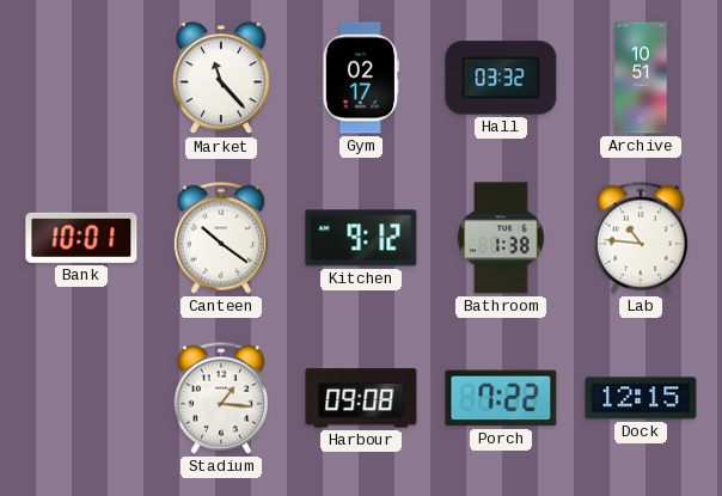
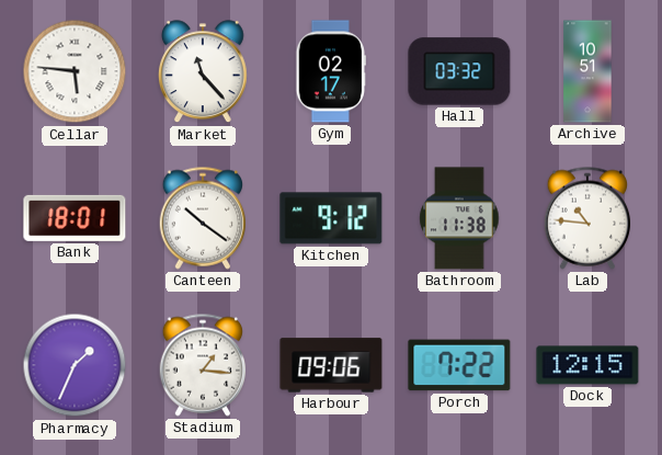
Cellar: none -> 5:46 (75, 71)
Bank: 10:01 -> 18:01 (75, 218)
Bathroom: 1:38 -> 11:38 (459, 218)
Pharmacy: none -> 1:34 (75, 365)
Harbour: 09:08 -> 09:06 (331, 365)
